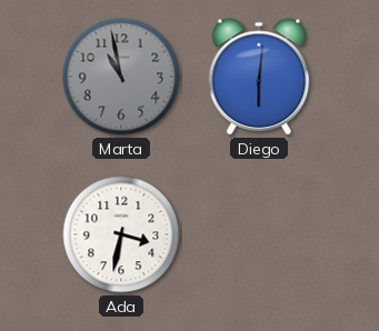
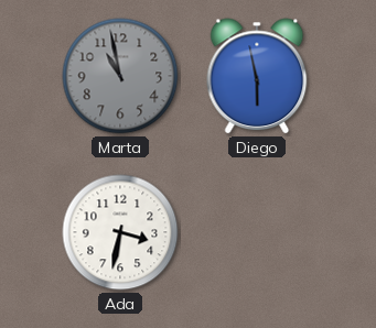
Diego: 6:01 -> 5:58 (257, 76)
